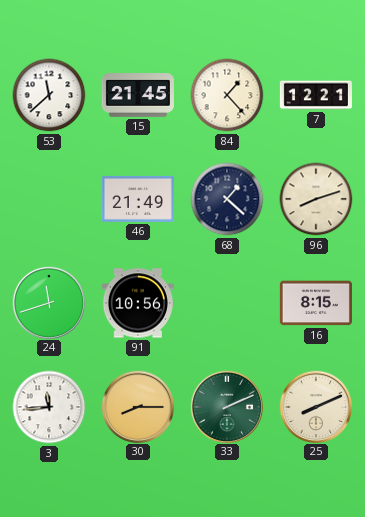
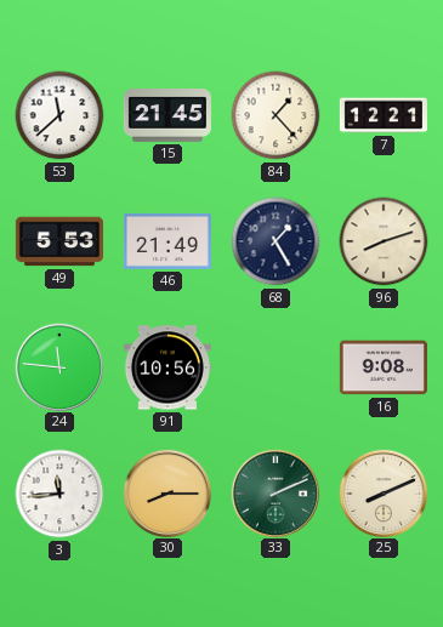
49: none -> 5:53 (59, 241)
68: 1:22 -> 1:25 (276, 241)
24: 11:42 -> 11:46 (59, 366)
16: 8:15 -> 9:08 (384, 367)
